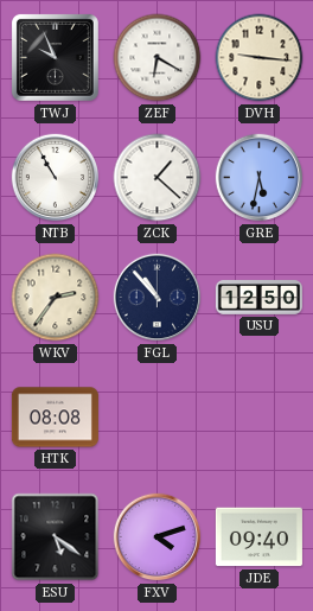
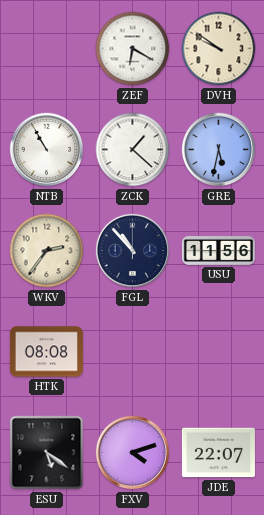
TWJ: 9:56 -> none (55, 57)
DVH: 9:16 -> 9:51 (219, 49)
USU: 12:50 -> 11:56 (218, 251)
JDE: 09:40 -> 22:07 (218, 453)
